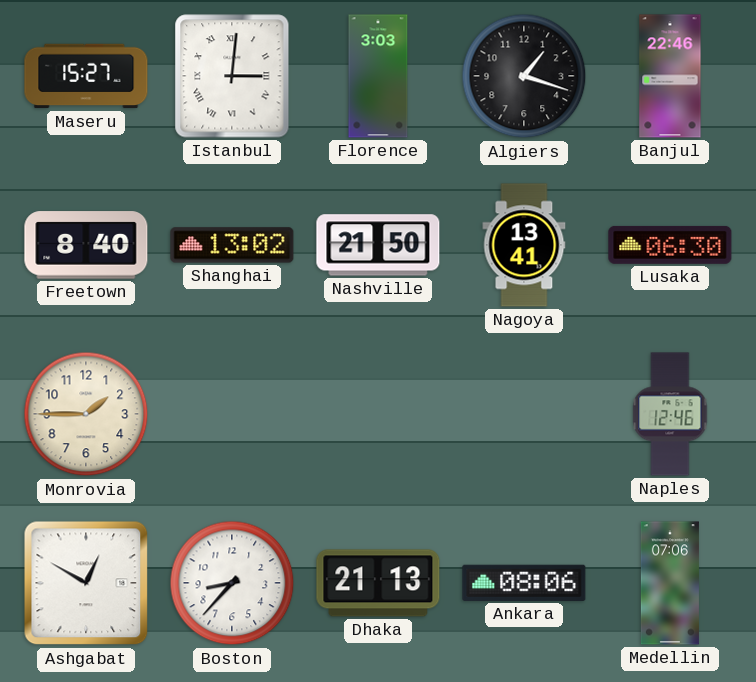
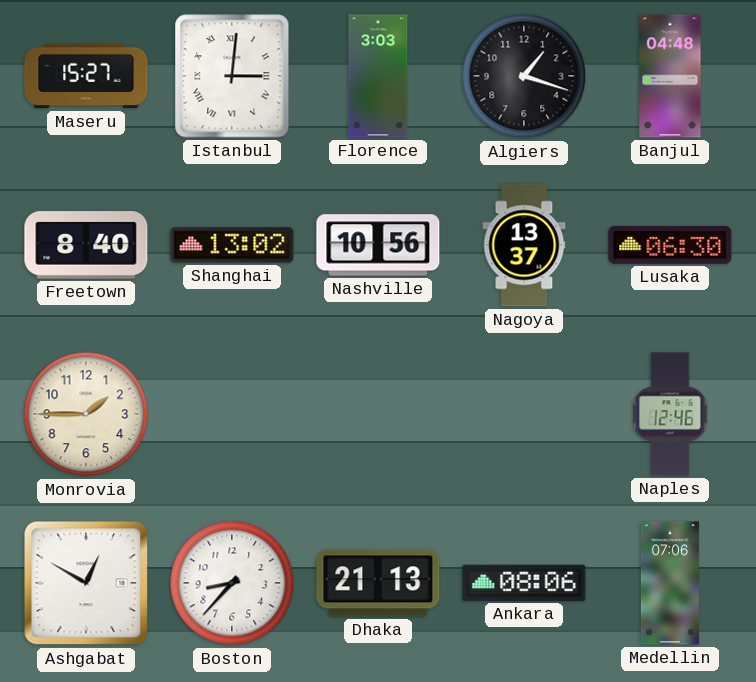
Banjul: 22:46 -> 04:48 (670, 76)
Nashville: 21:50 -> 10:56 (378, 245)
Nagoya: 13:41 -> 13:37 (524, 245)
